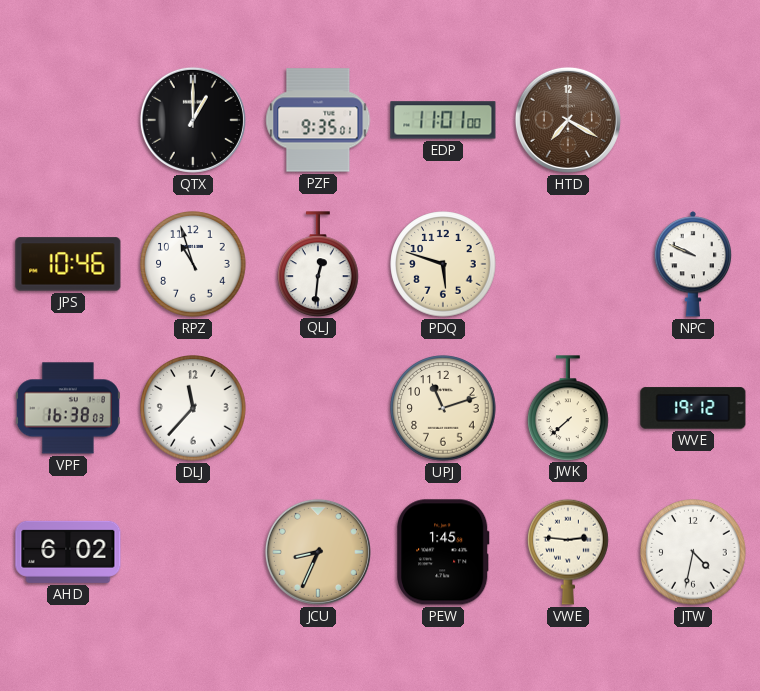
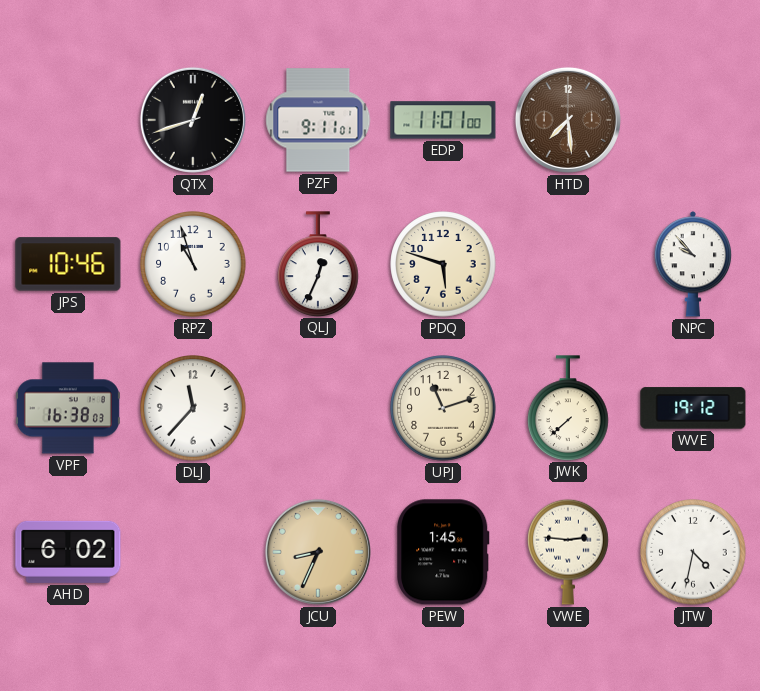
QTX: 1:00 -> 12:42 (193, 120)
PZF: 9:35 -> 9:11 (318, 120)
HTD: 7:20 -> 7:29 (568, 120)
QLJ: 12:31 -> 12:34 (318, 264)
NPC: 9:49 -> 9:53 (693, 264)
